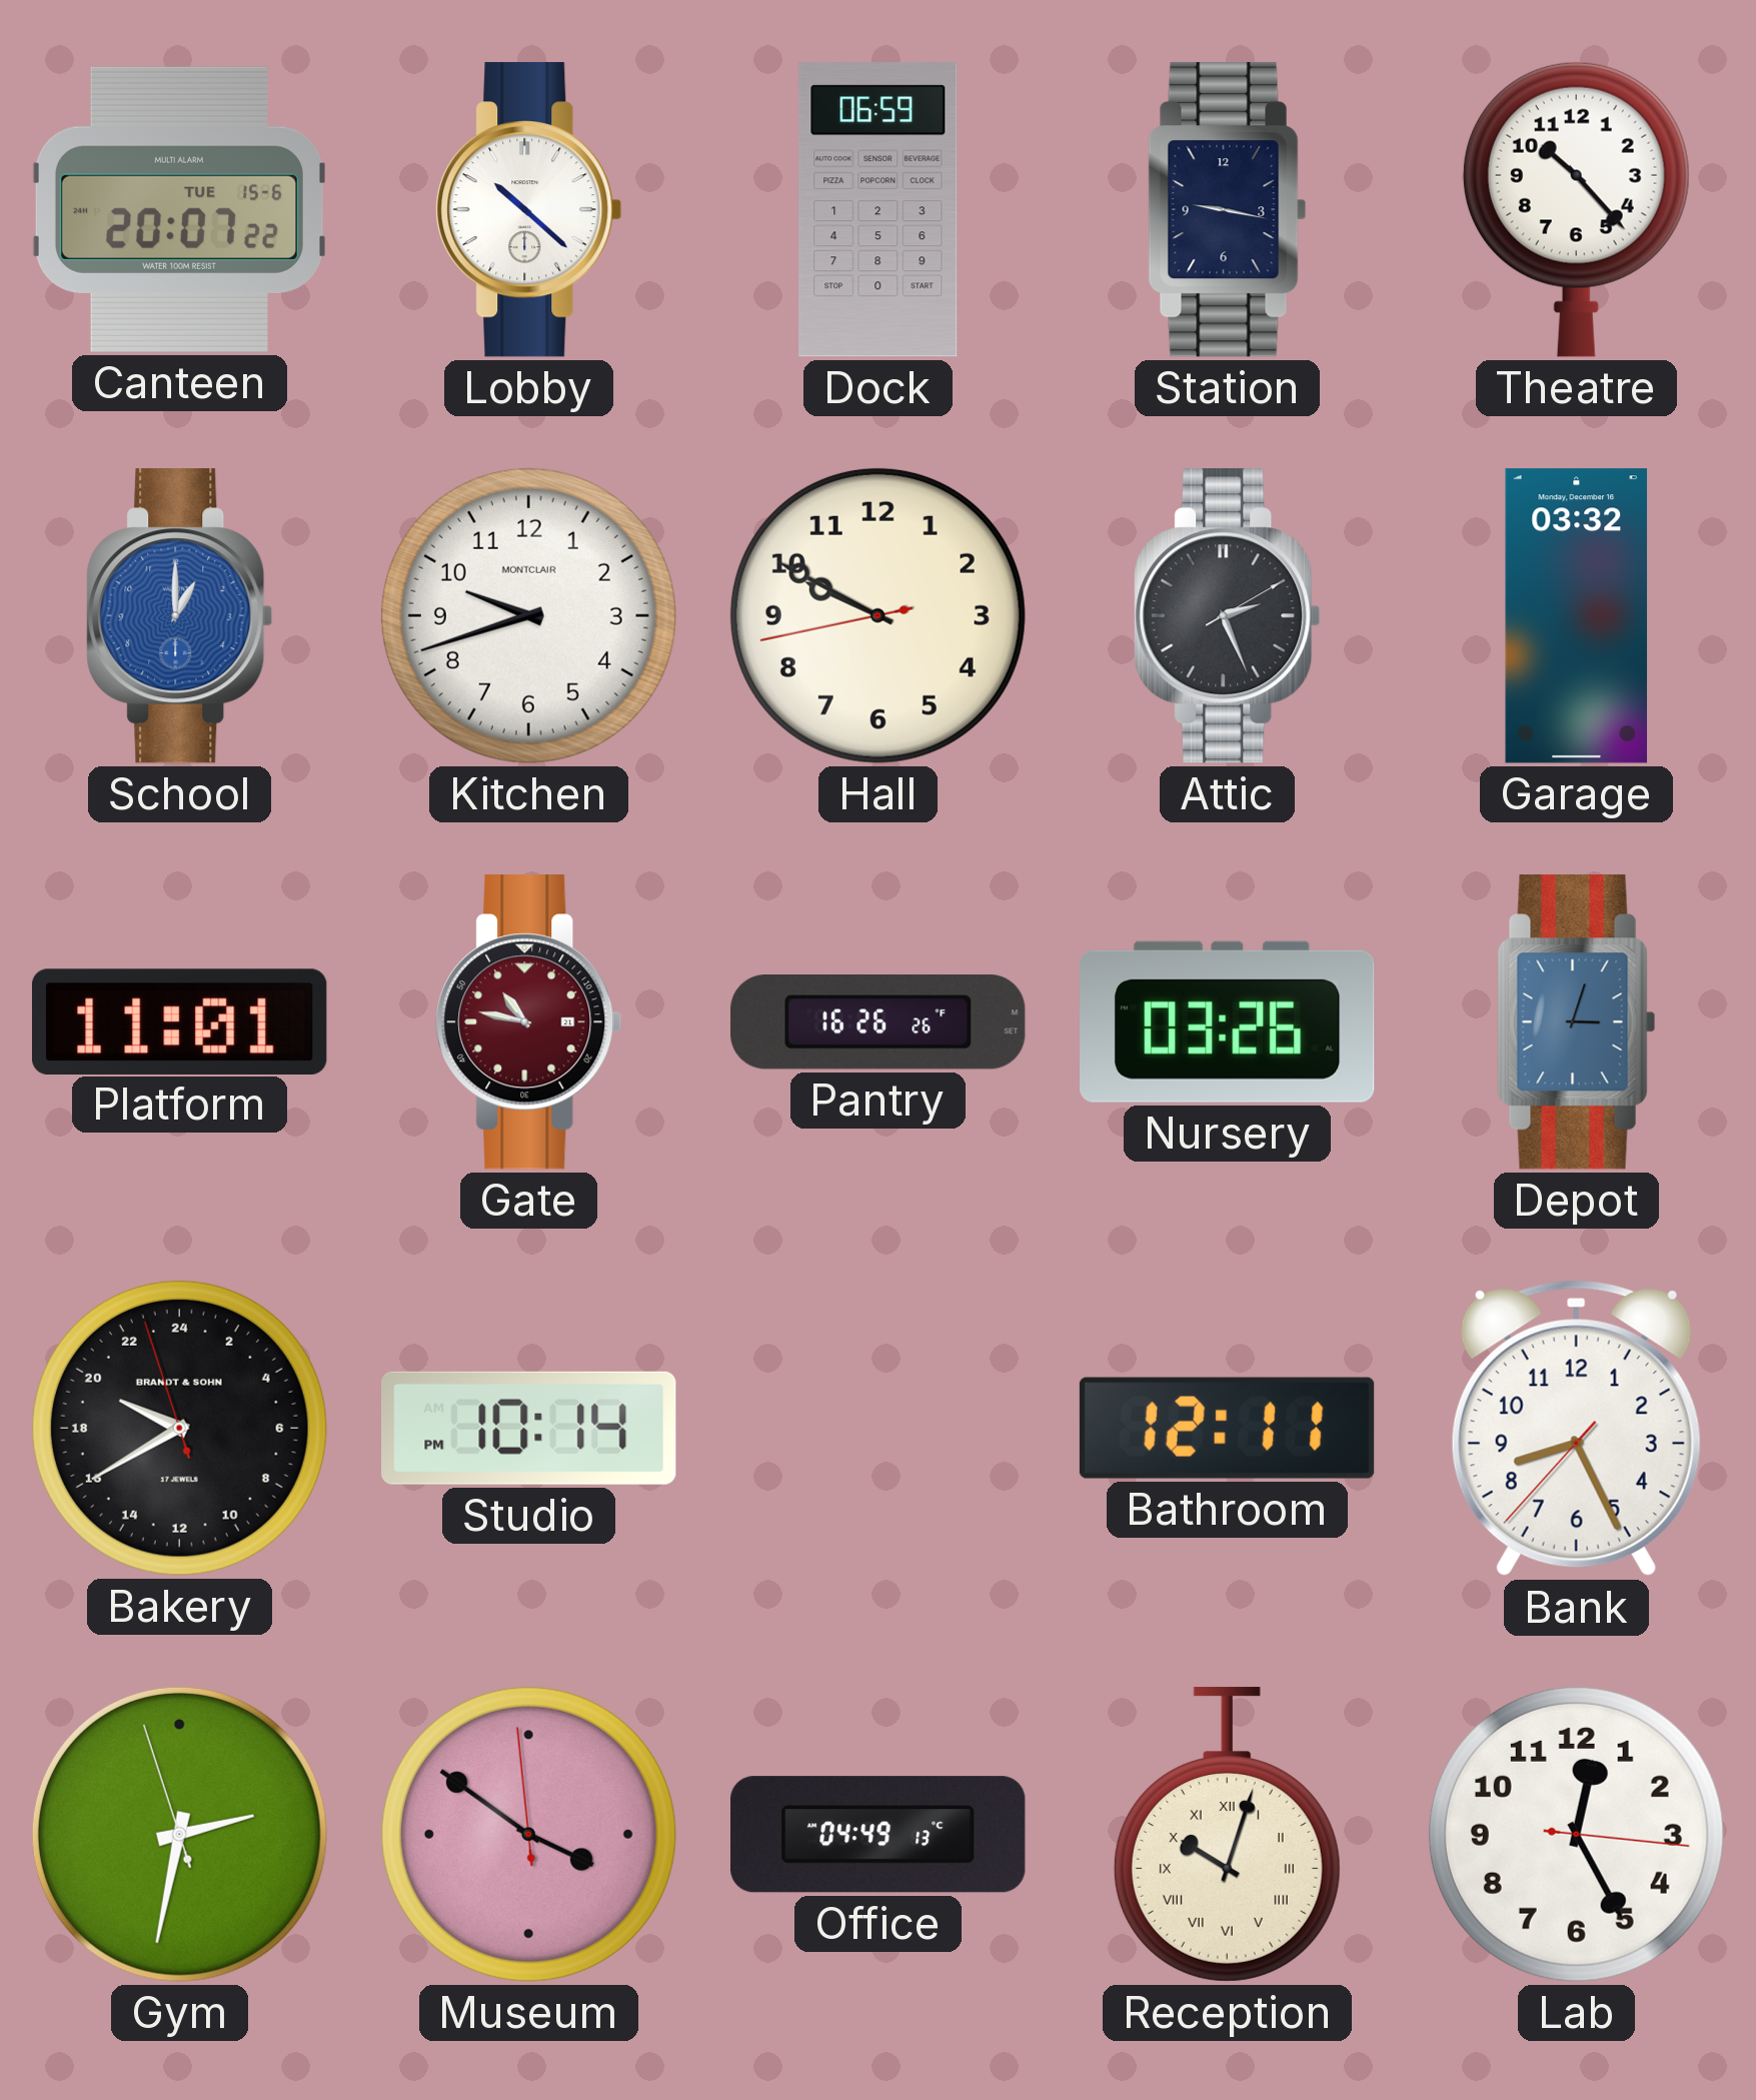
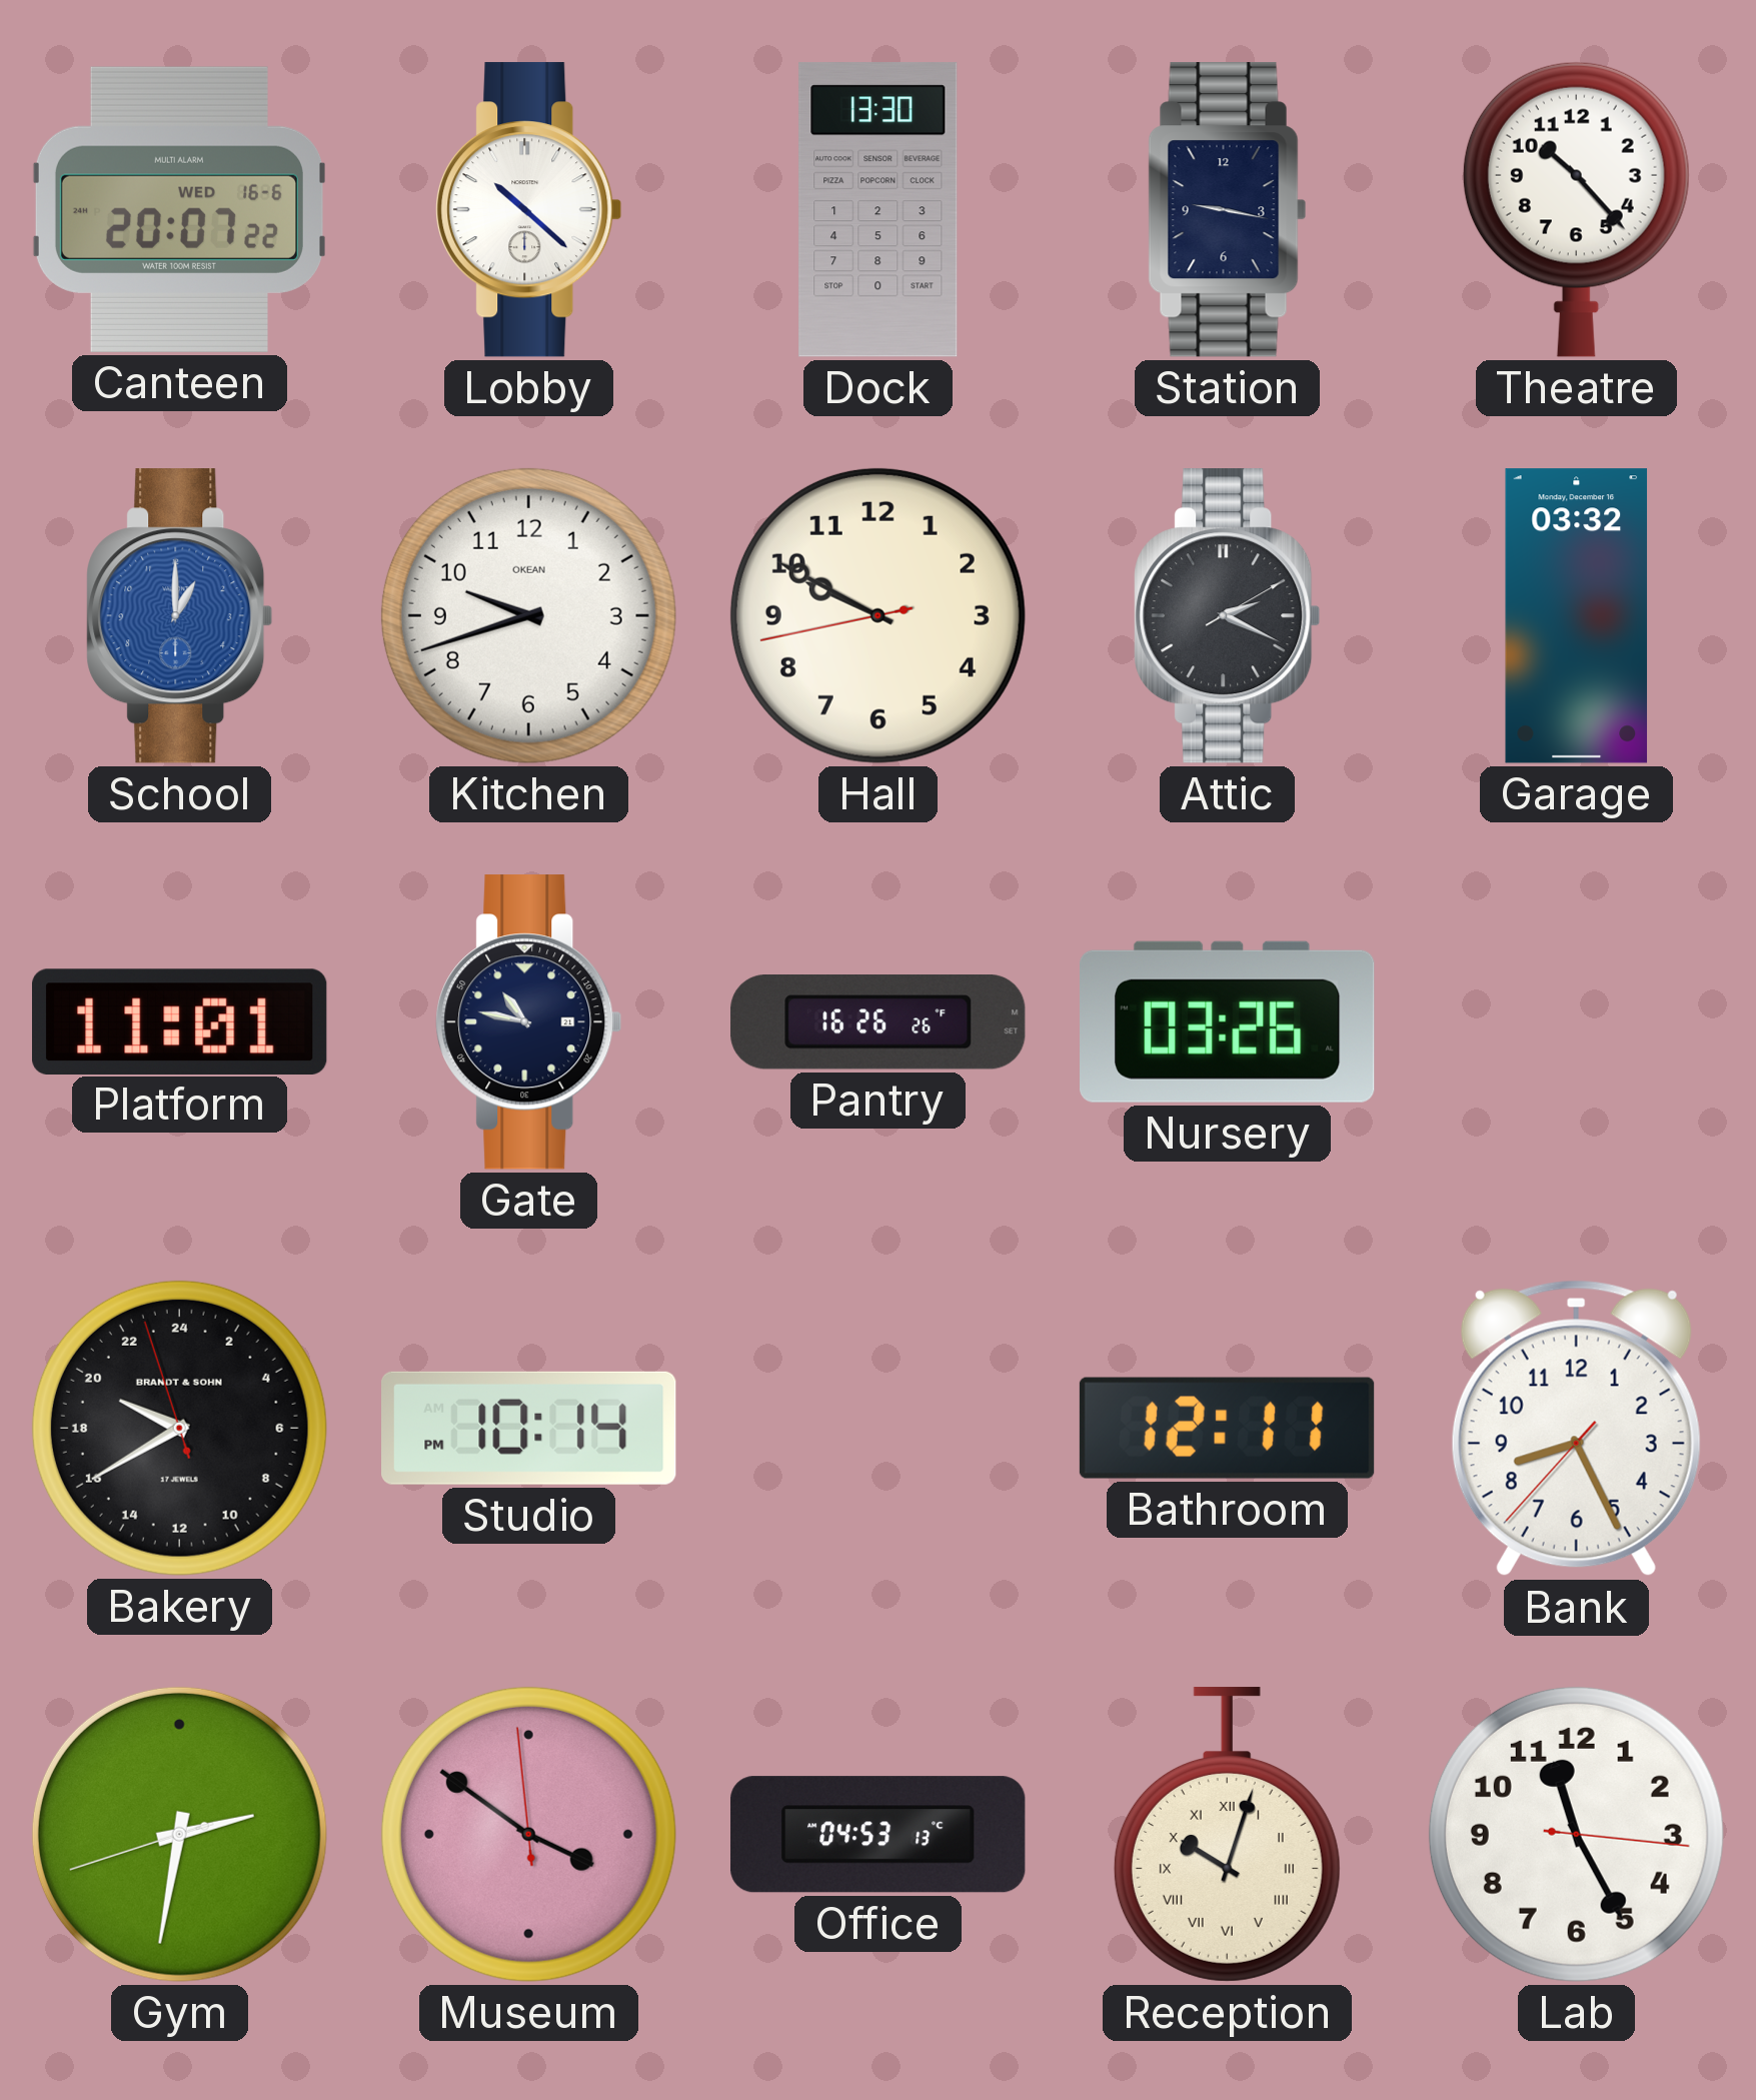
Canteen date: TUE 15-6 -> WED 16-6 (179, 209)
Dock: 06:59 -> 13:30 (879, 210)
Kitchen brand: MONTCLAIR -> OKEAN (528, 615)
Attic: 2:26 -> 2:19 (1228, 616)
Gate dial: burgundy -> navy (529, 1022)
Depot: 3:03 -> none (1577, 1022)
Gym: 2:31:57 -> 2:31:42 (179, 1834)
Office: 04:49 -> 04:53 (879, 1835)
Lab: 12:25 -> 11:25 (1576, 1834)
